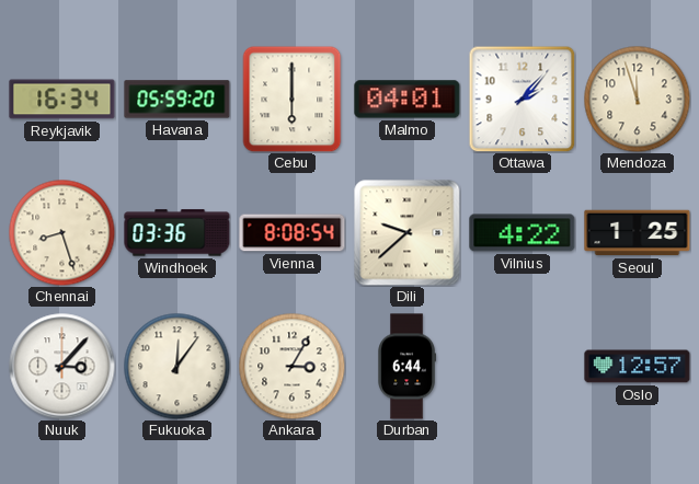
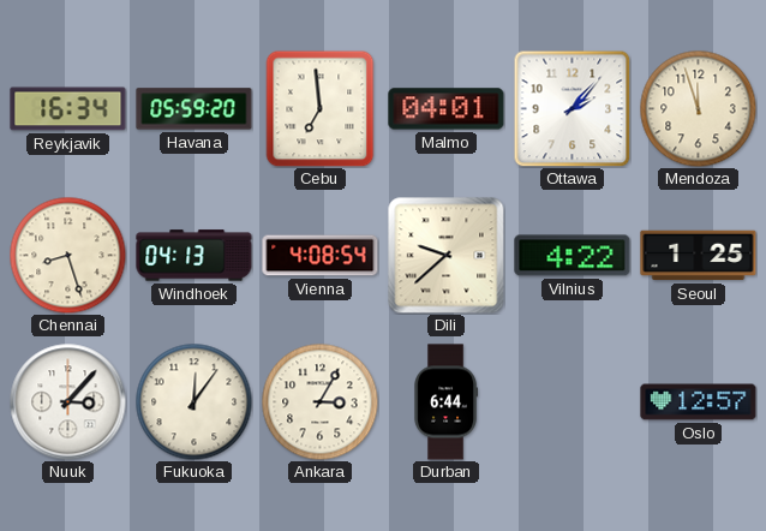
Cebu: 6:00 -> 6:59 (321, 108)
Windhoek: 03:36 -> 04:13 (195, 256)
Vienna: 8:08 -> 4:08 (321, 256)
